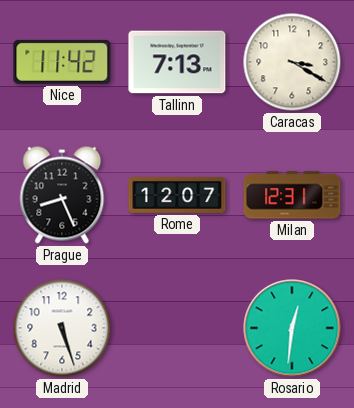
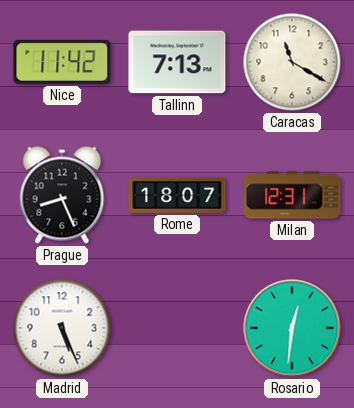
Caracas: 3:20 -> 11:20 (292, 62)
Rome: 12:07 -> 18:07 (177, 195)
Madrid: 5:27 -> 5:26 (62, 328)
